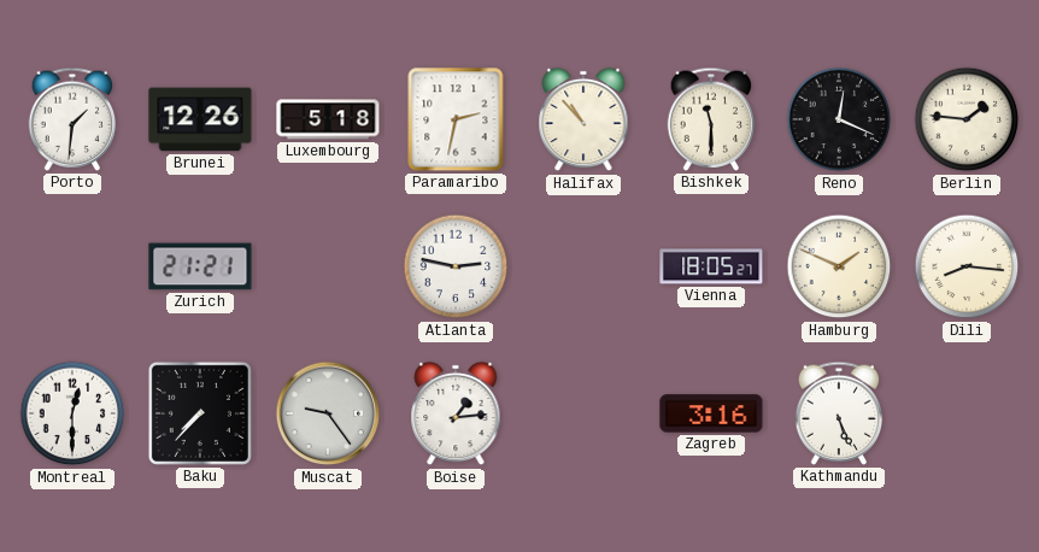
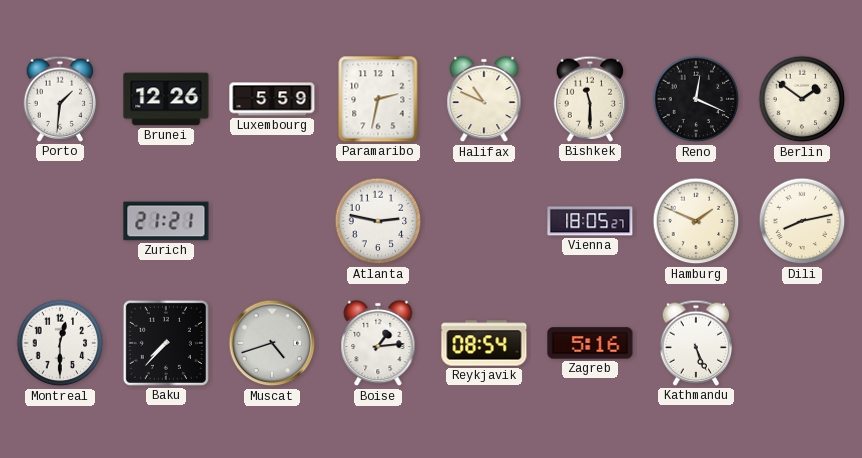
Luxembourg: 5:18 -> 5:59 (272, 99)
Halifax: 10:53 -> 10:49 (484, 99)
Berlin: 1:46 -> 1:51 (802, 99)
Dili: 8:16 -> 8:13 (802, 221)
Muscat: 9:24 -> 4:42 (272, 343)
Reykjavik: none -> 08:54 (484, 343)
Zagreb: 3:16 -> 5:16 (590, 343)
